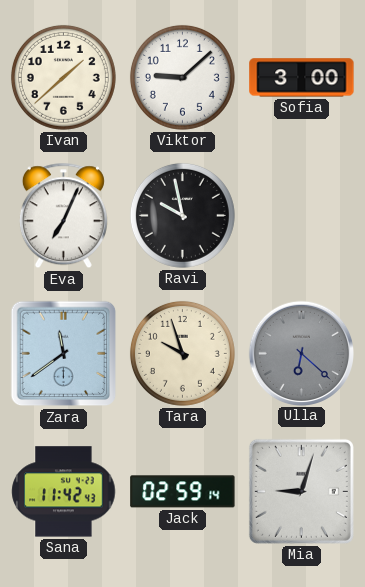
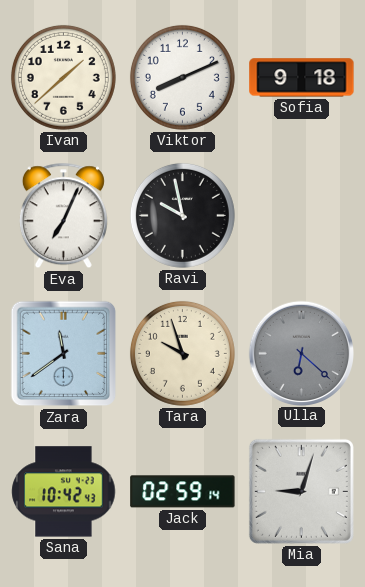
Viktor: 9:08 -> 8:11 (182, 77)
Sofia: 3:00 -> 9:18 (302, 78)
Sana: 11:42 -> 10:42 (64, 492)
